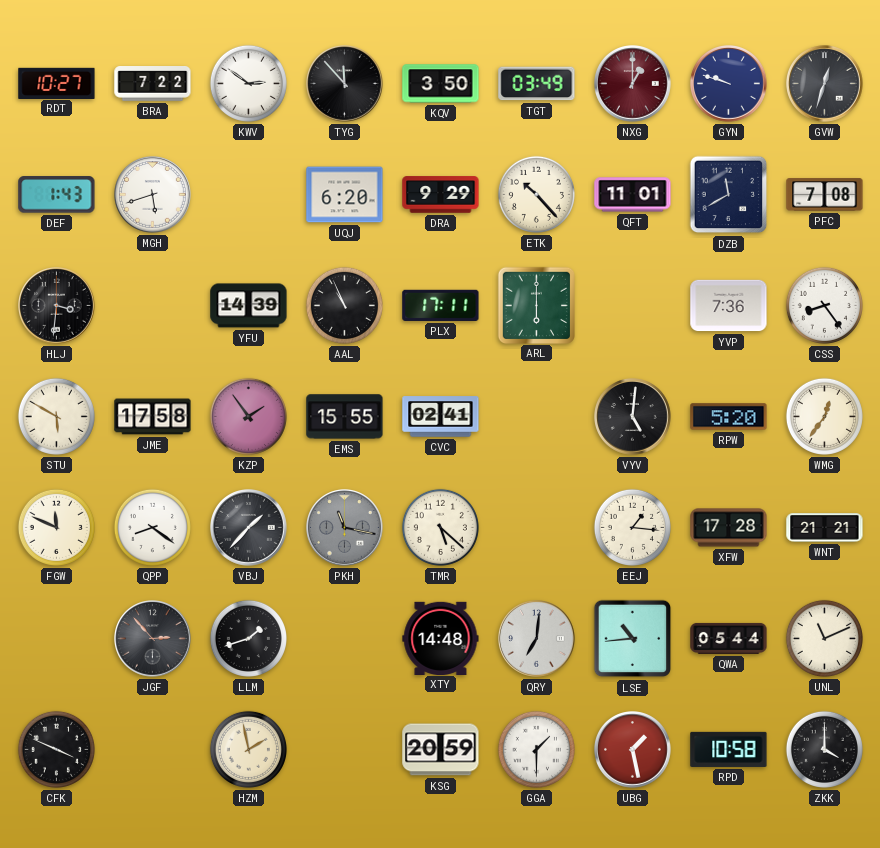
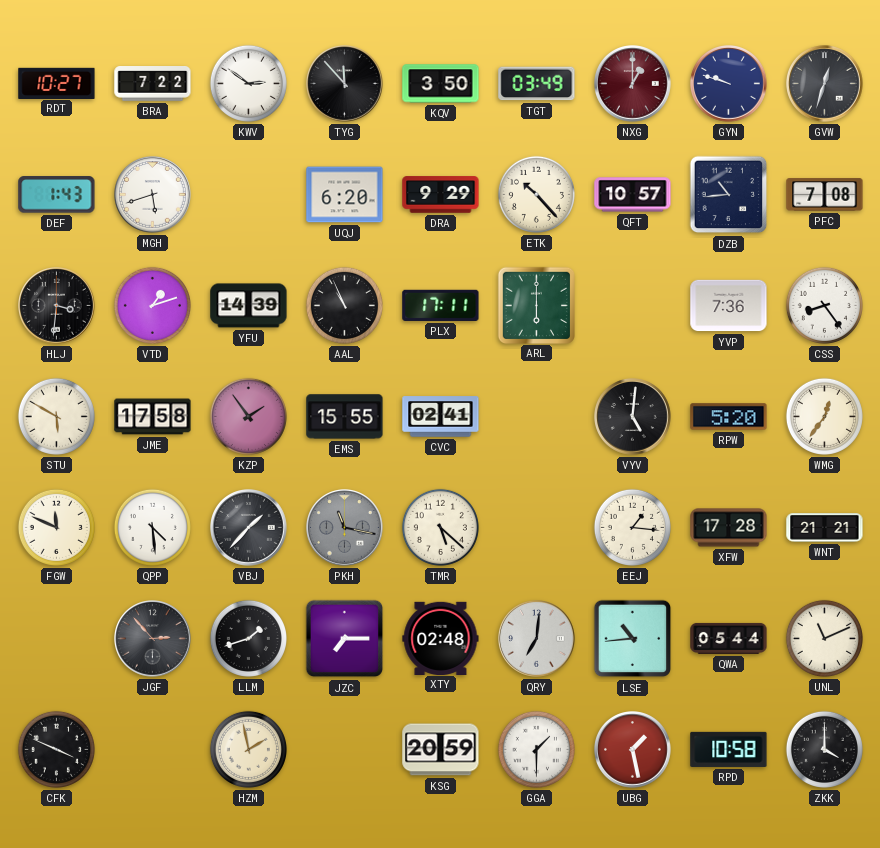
QFT: 11:01 -> 10:57 (633, 195)
DZB: 11:40 -> 10:44 (729, 195)
VTD: none -> 1:12 (152, 305)
QPP: 8:21 -> 4:29 (152, 527)
JZC: none -> 7:15 (345, 639)
XTY: 14:48 -> 02:48 (441, 638)
